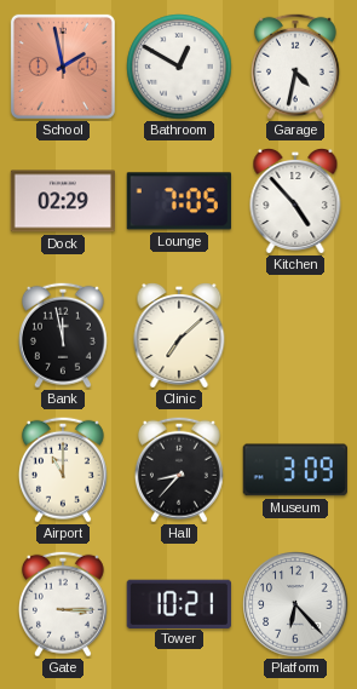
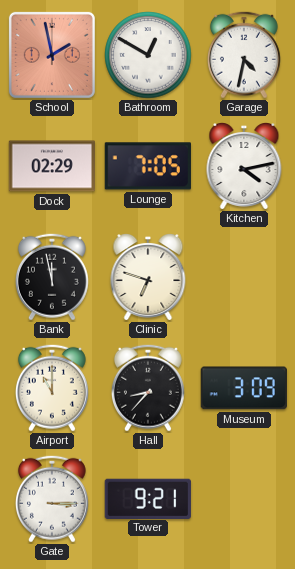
Kitchen: 4:53 -> 4:13 (244, 167)
Clinic: 7:08 -> 6:48 (148, 278)
Tower: 10:21 -> 9:21 (148, 498)
Platform: 6:23 -> none (295, 604)
